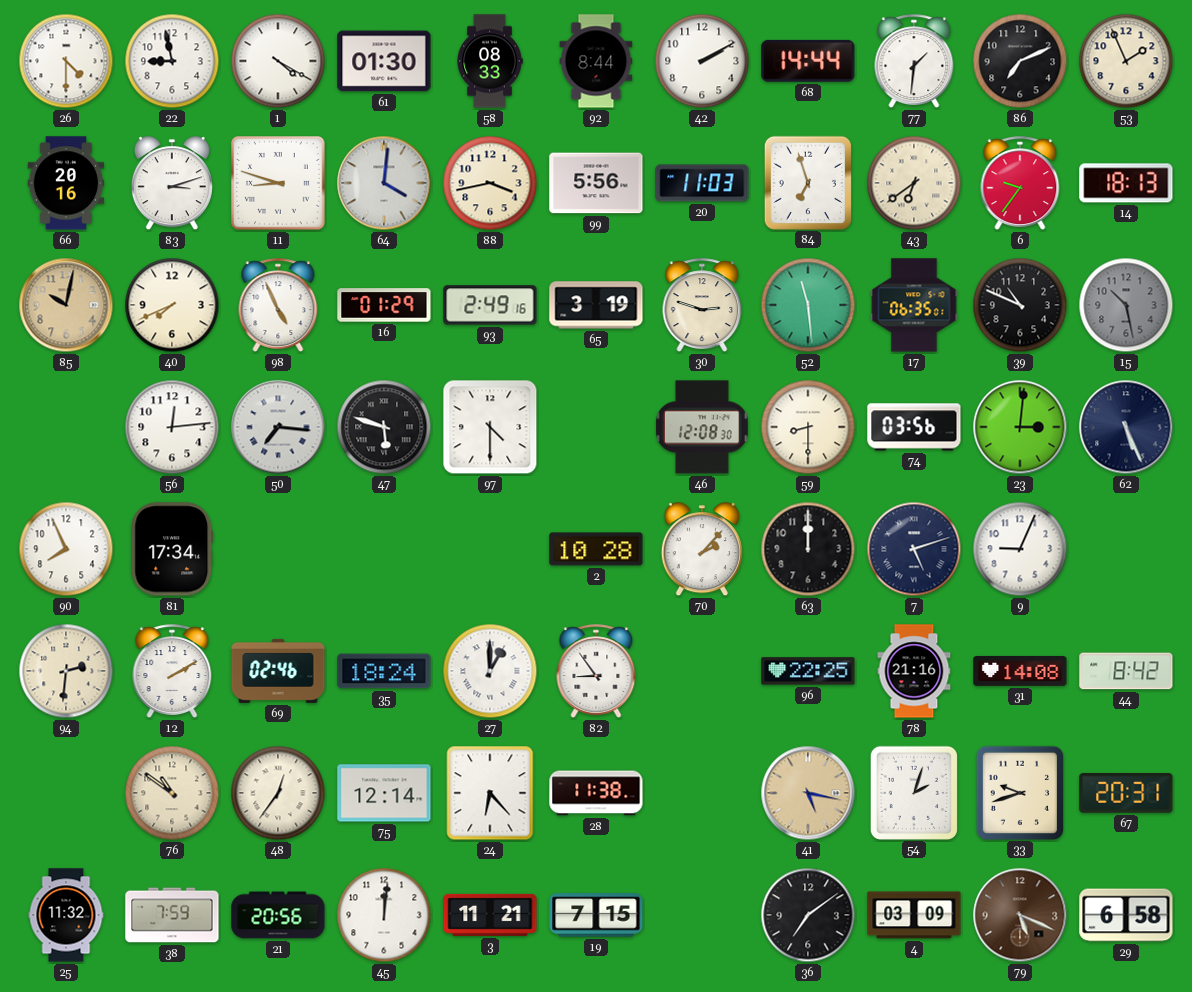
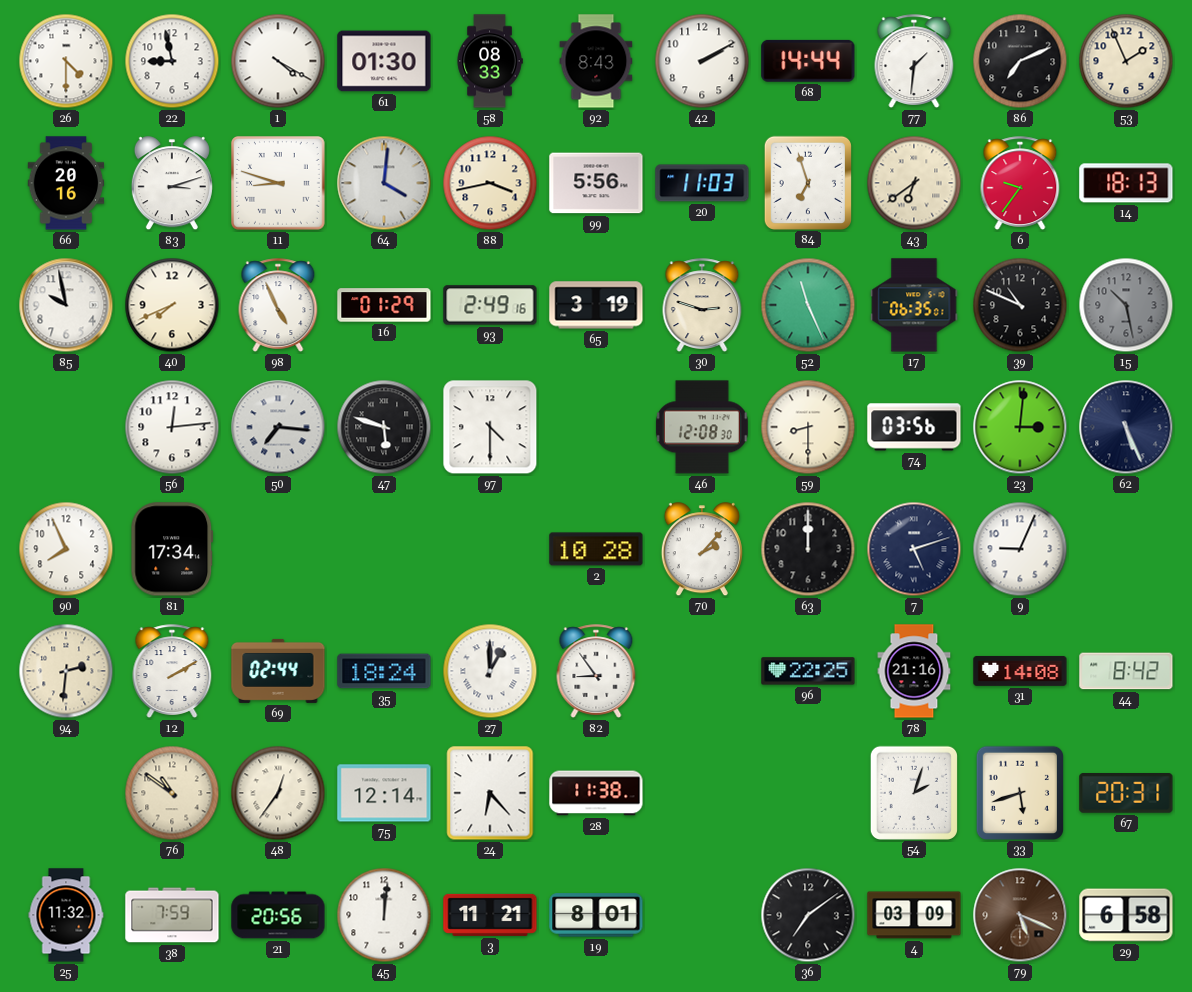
92: 8:44 -> 8:43 (596, 61)
85: 10:02 -> 9:58 (66, 305)
85 dial: champagne -> white (66, 305)
52: 11:29 -> 11:26 (808, 305)
69: 02:46 -> 02:44 (278, 671)
41: 5:17 -> none (808, 793)
33: 9:42 -> 5:42 (1020, 792)
19: 7:15 -> 8:01 (596, 915)
